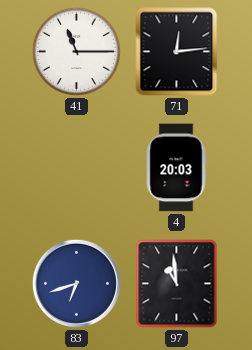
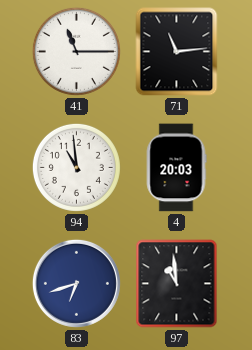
71: 12:14 -> 11:14 (177, 52)
94: none -> 10:59 (76, 167)
